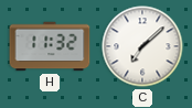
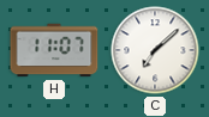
H: 11:32 -> 11:07 (54, 50)
